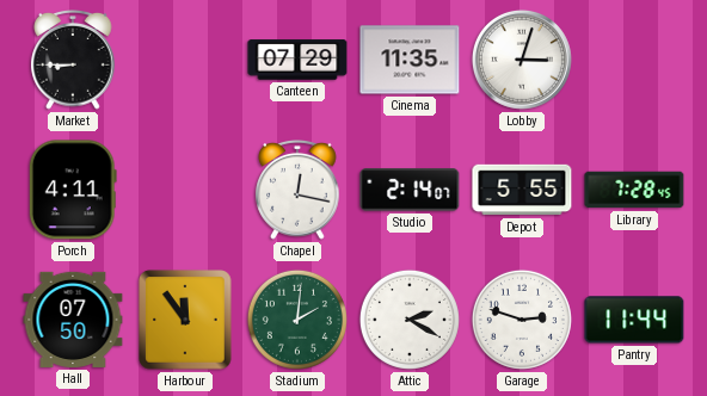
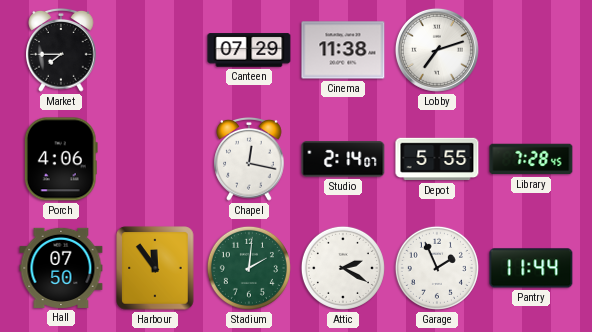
Market: 8:45 -> 7:45 (61, 51)
Cinema: 11:35 -> 11:38 (343, 50)
Lobby: 3:03 -> 7:12 (437, 50)
Porch: 4:11 -> 4:06 (61, 159)
Garage: 2:48 -> 1:56 (437, 268)
